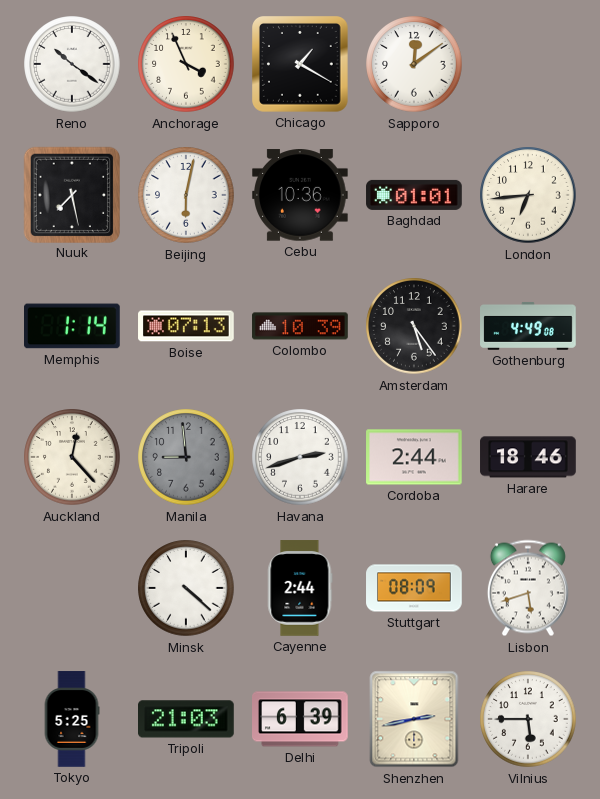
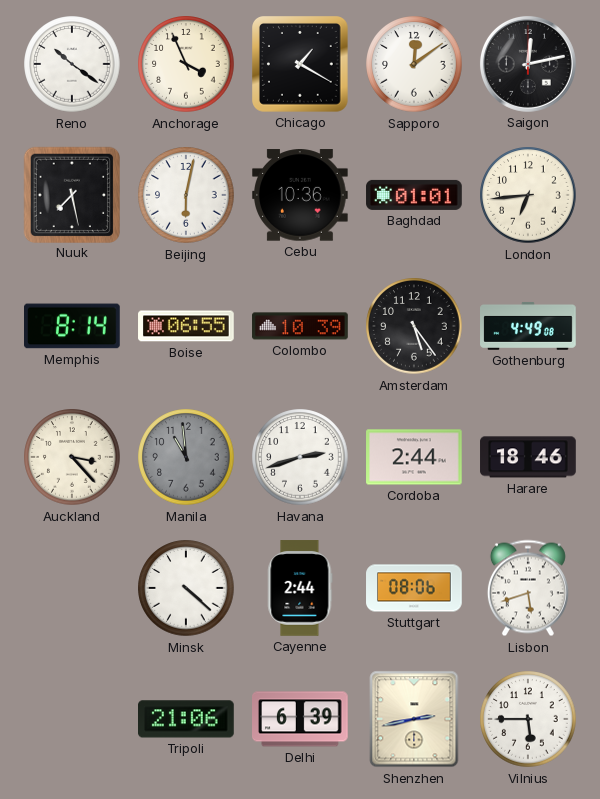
Saigon: none -> 12:13 (528, 64)
Memphis: 1:14 -> 8:14 (72, 326)
Boise: 07:13 -> 06:55 (186, 326)
Auckland: 12:23 -> 3:23 (72, 457)
Manila: 8:59 -> 10:59 (186, 457)
Stuttgart: 08:09 -> 08:06 (414, 588)
Tokyo: 5:25 -> none (72, 719)
Tripoli: 21:03 -> 21:06 (187, 719)
